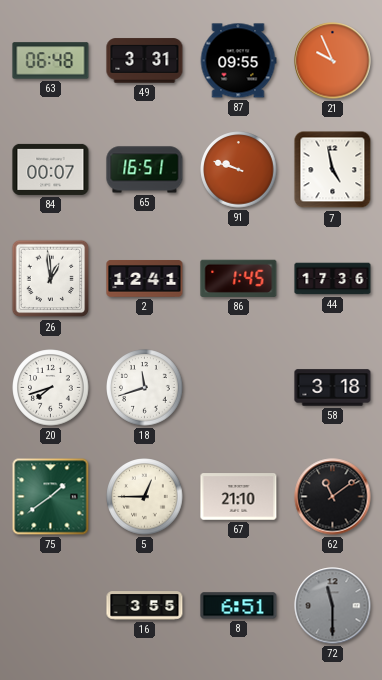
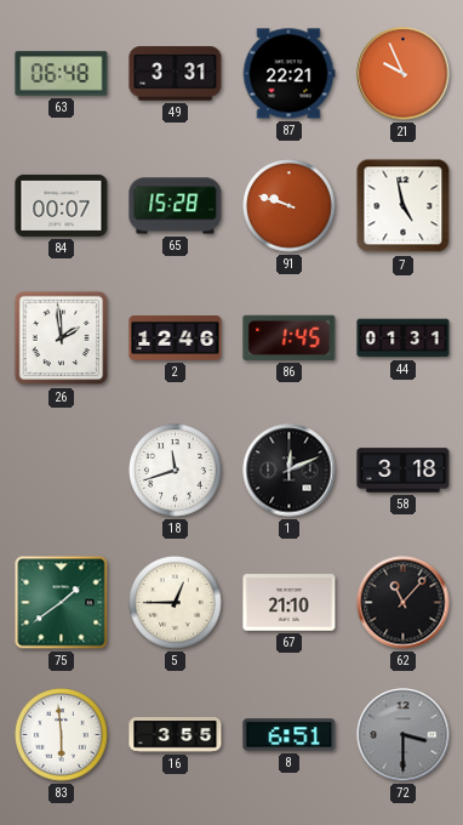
87: 09:55 -> 22:21 (288, 74)
65: 16:51 -> 15:28 (176, 206)
26: 12:59 -> 1:59 (62, 338)
2: 12:41 -> 12:46 (176, 338)
44: 17:36 -> 01:31 (404, 338)
20: 7:42 -> none (51, 388)
1: none -> 12:11 (290, 471)
62: 11:09 -> 11:07 (404, 603)
83: none -> 5:59 (62, 735)
72: 11:30 -> 3:30 (404, 735)
